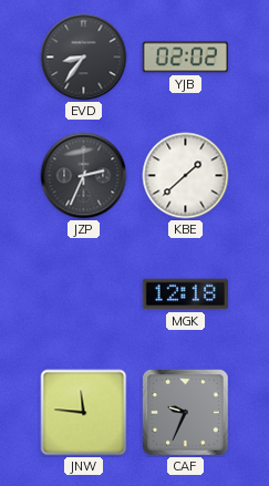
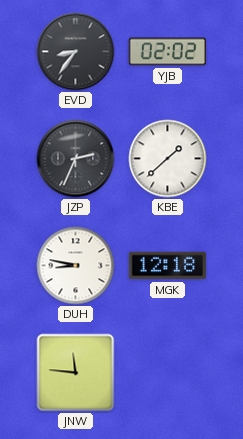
DUH: none -> 8:47 (76, 266)
CAF: 9:34 -> none (186, 413)
